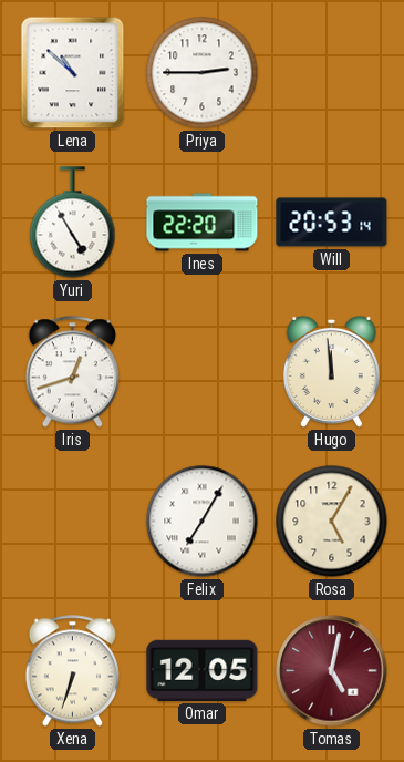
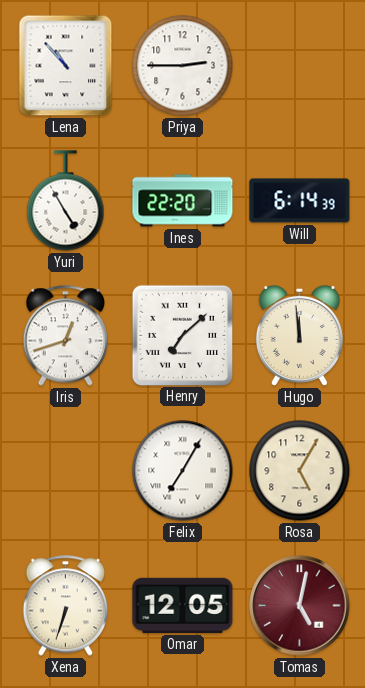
Lena: 10:52 -> 10:53 (66, 66)
Will: 20:53 -> 6:14 (300, 201)
Henry: none -> 7:08 (182, 335)
